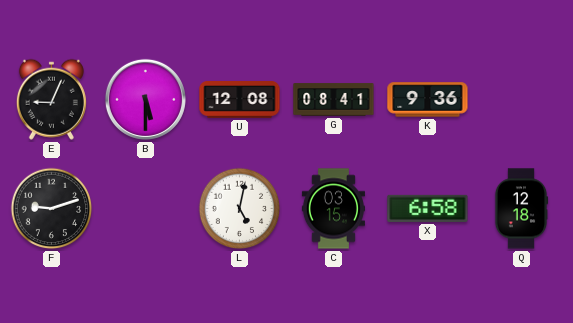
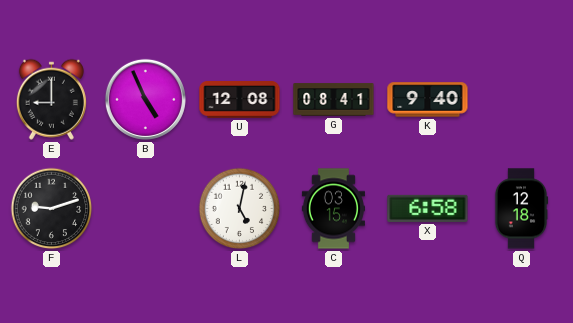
E: 9:04 -> 9:00 (51, 99)
B: 5:30 -> 4:56 (145, 99)
K: 9:36 -> 9:40 (428, 100)
